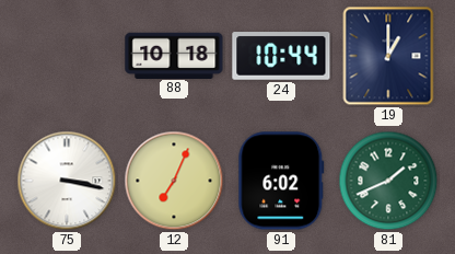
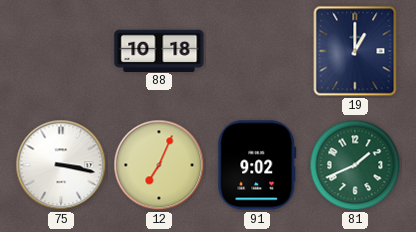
24: 10:44 -> none (281, 56)
91: 6:02 -> 9:02 (257, 165)
